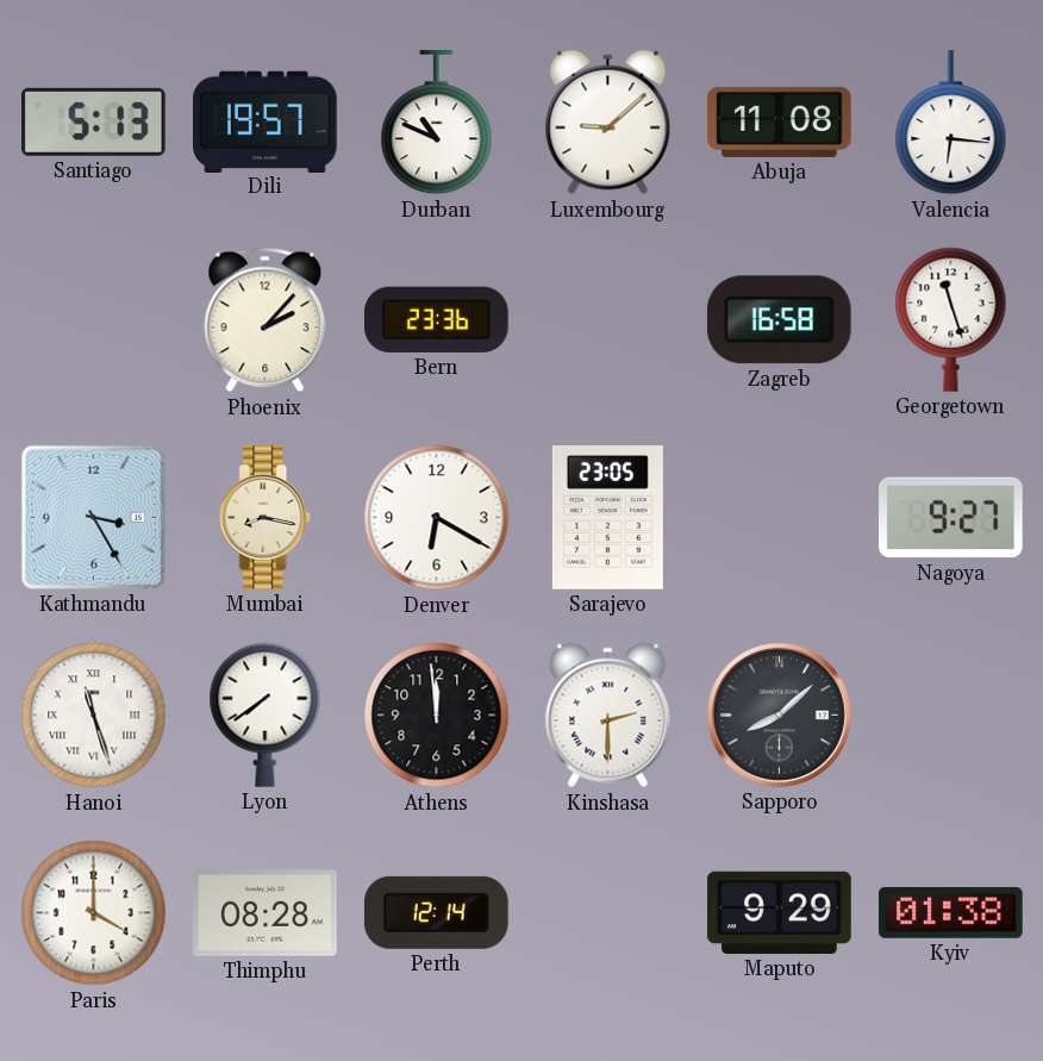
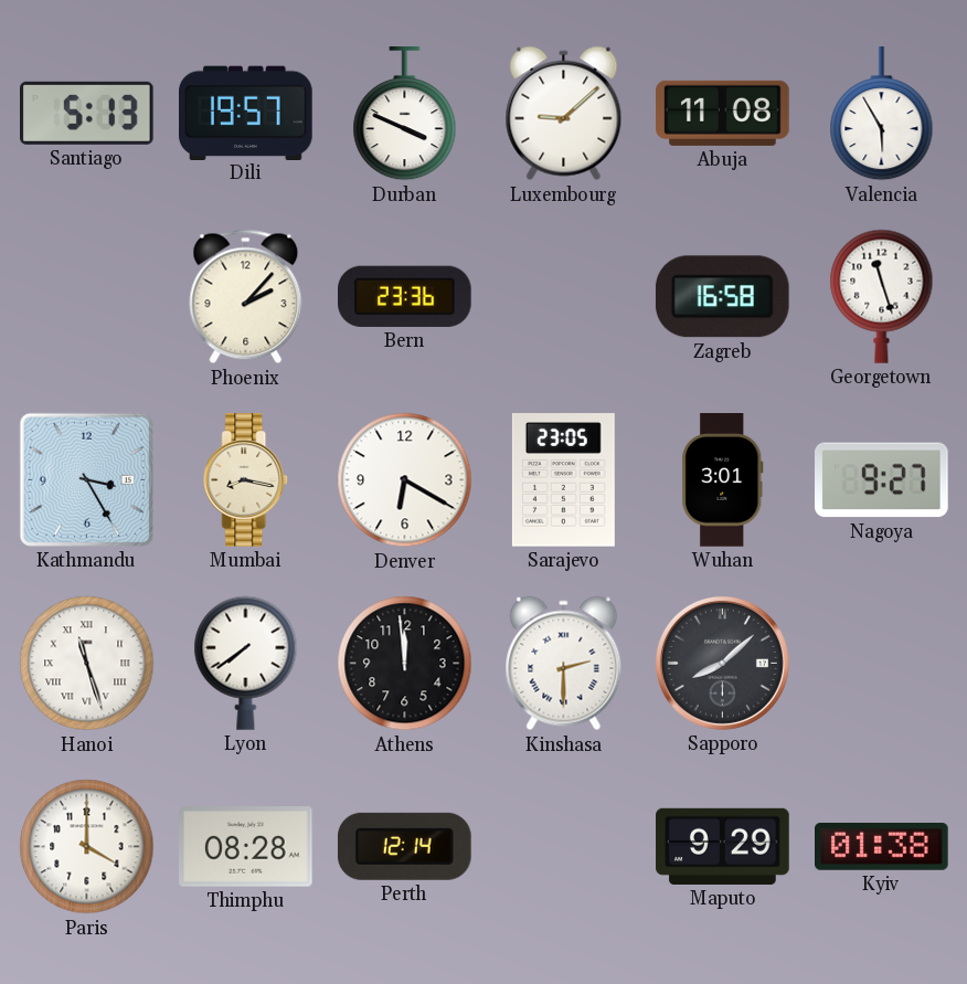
Durban: 10:49 -> 3:49 (405, 114)
Valencia: 6:16 -> 5:55 (882, 114)
Wuhan: none -> 3:01 (723, 480)
